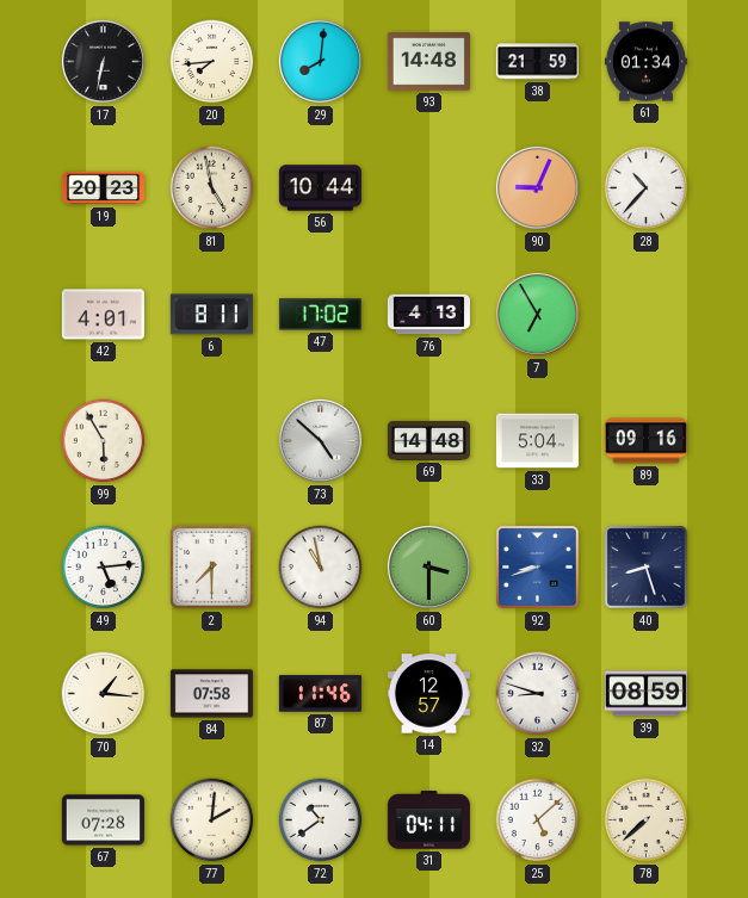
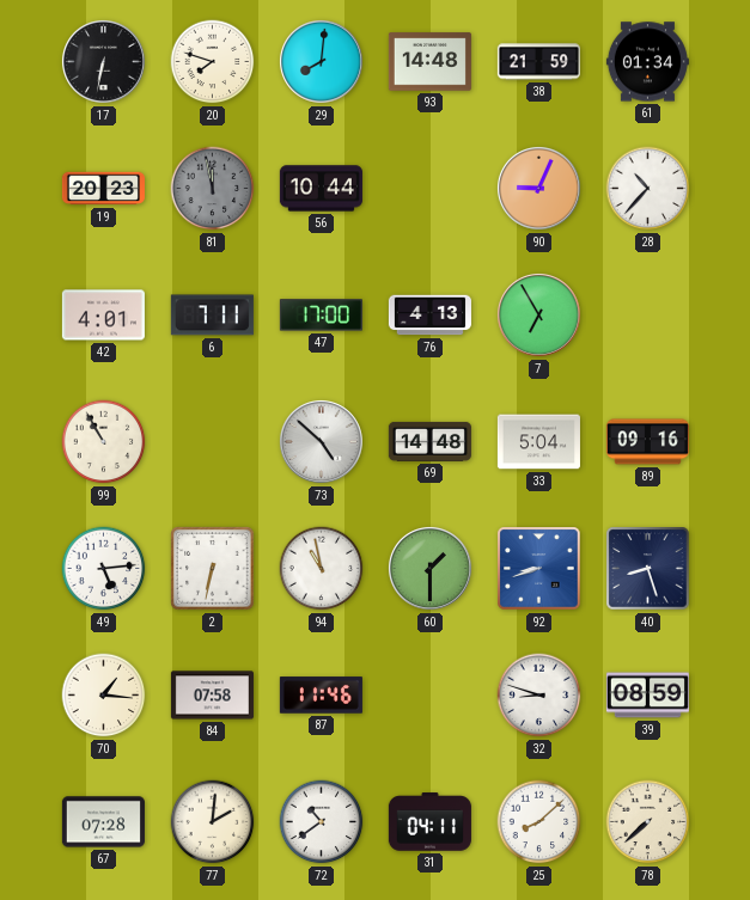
20: 7:44 -> 7:48 (213, 62)
81: 4:58 -> 11:58 (213, 189)
81 dial: cream -> grey (213, 189)
6: 8:11 -> 7:11 (212, 316)
47: 17:02 -> 17:00 (321, 316)
99: 5:55 -> 10:55 (104, 442)
2: 7:30 -> 6:32 (213, 569)
60: 3:30 -> 1:30 (429, 568)
14: 12:57 -> none (428, 694)
25: 5:08 -> 8:08 (539, 822)
